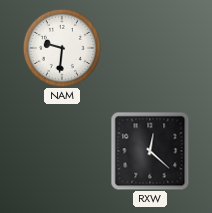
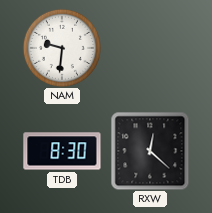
TDB: none -> 8:30 (62, 151)
